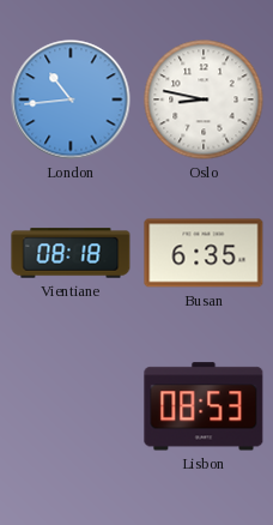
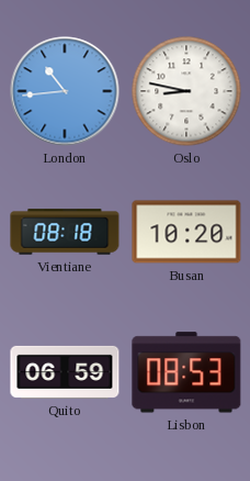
Busan: 6:35 -> 10:20 (186, 232)
Quito: none -> 06:59 (65, 372)
